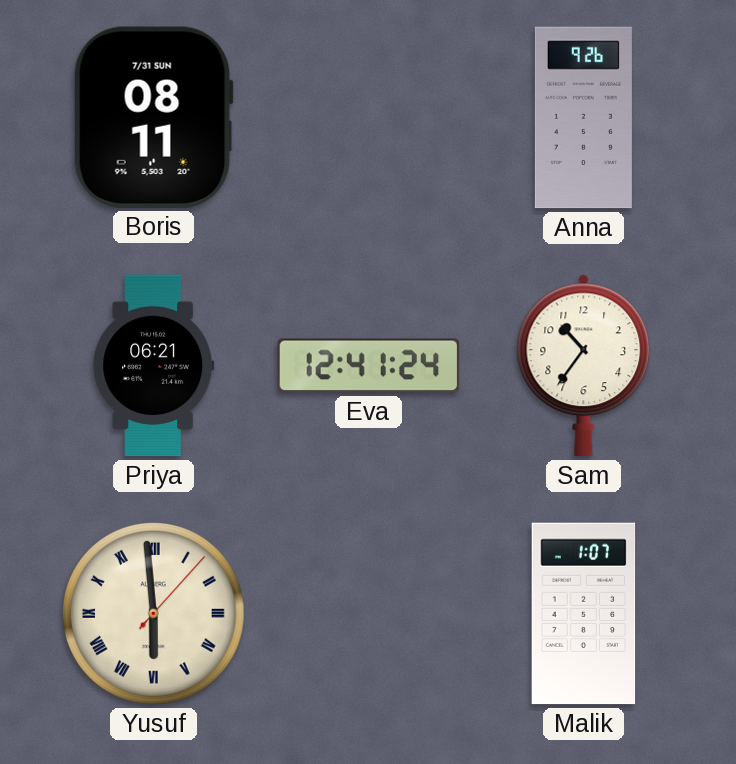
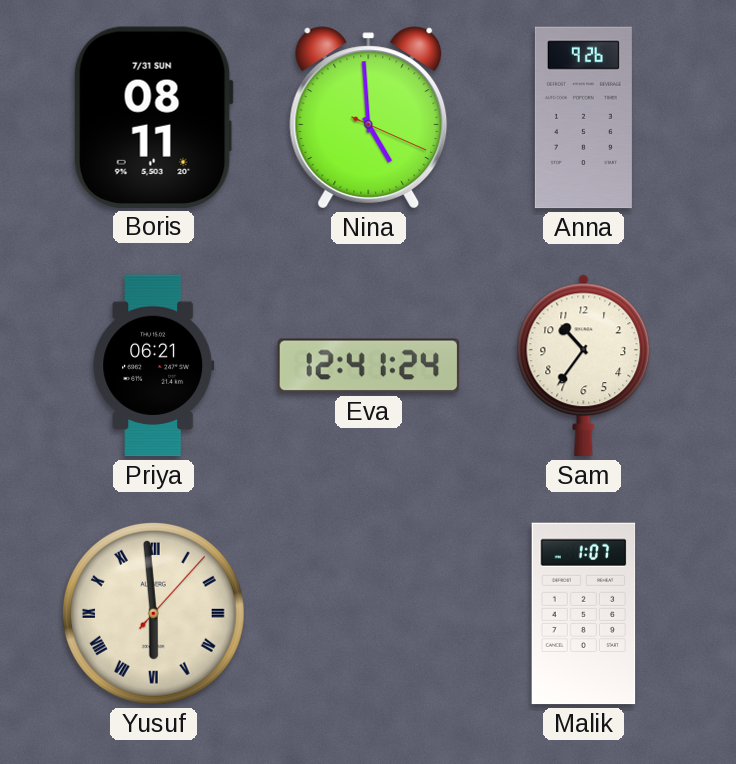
Nina: none -> 4:59 (369, 118)
